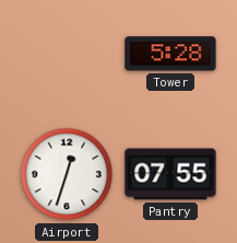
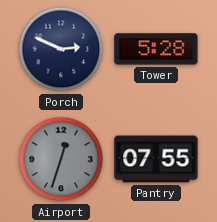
Porch: none -> 2:49 (61, 49)
Airport dial: white -> grey (61, 159)
